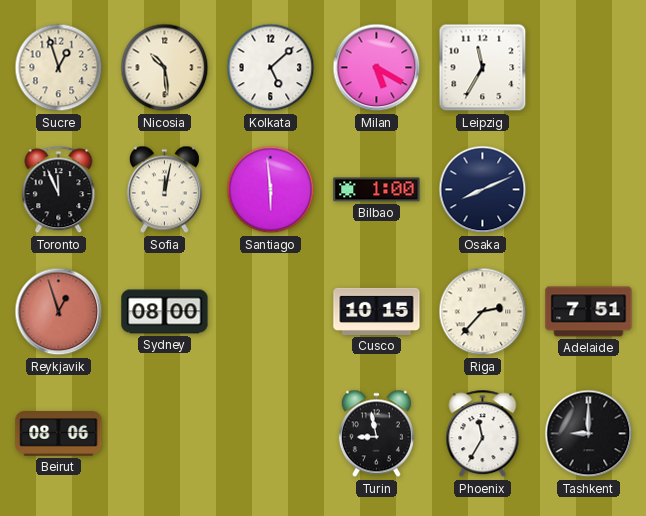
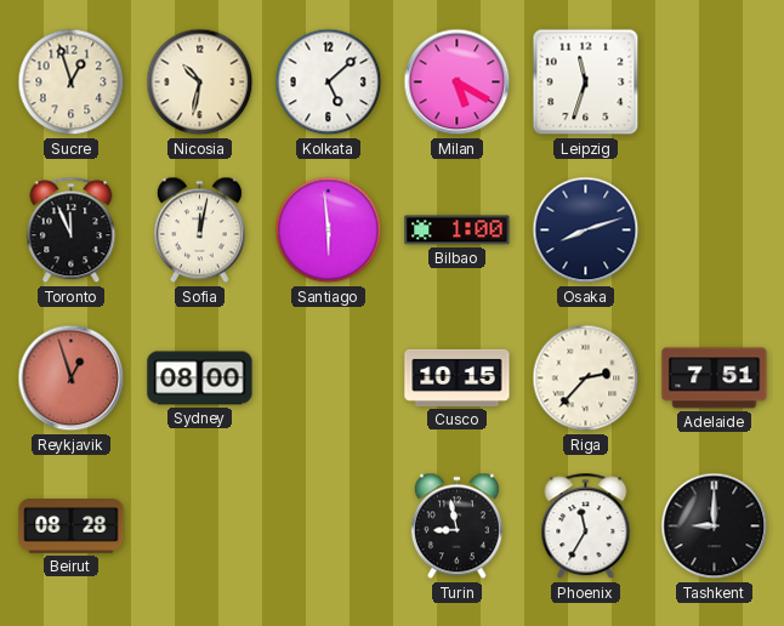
Nicosia: 10:29 -> 10:32 (200, 82)
Leipzig: 11:35 -> 11:33 (586, 82)
Osaka: 8:11 -> 8:12 (586, 231)
Beirut: 08:06 -> 08:28 (72, 527)
